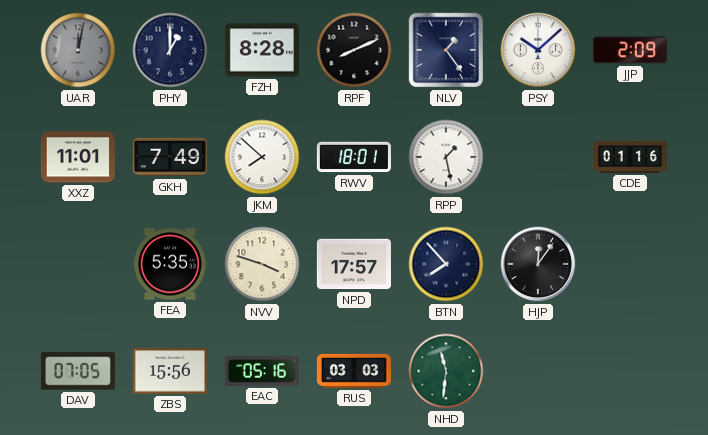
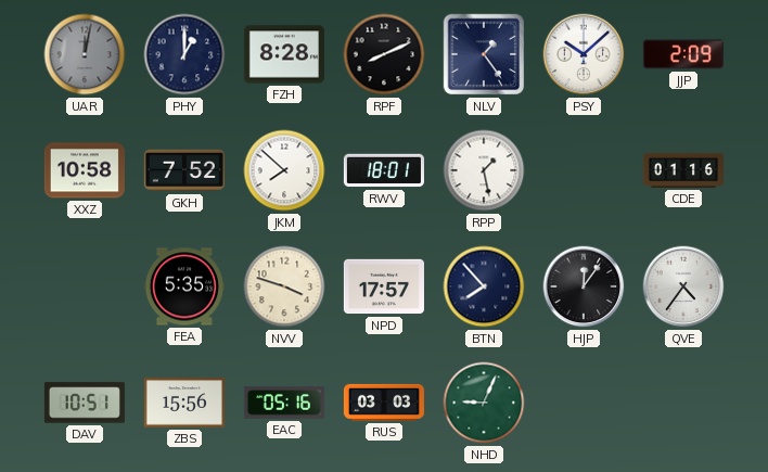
XXZ: 11:01 -> 10:58 (85, 170)
GKH: 7:49 -> 7:52 (184, 170)
QVE: none -> 4:36 (683, 286)
DAV: 07:05 -> 10:51 (85, 403)
NHD: 11:31 -> 9:04 (484, 403)
